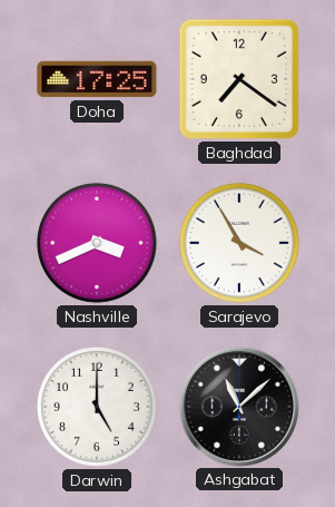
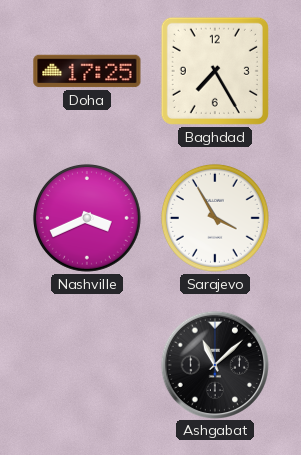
Baghdad: 7:21 -> 7:25 (215, 71)
Darwin: 5:00 -> none (97, 407)
